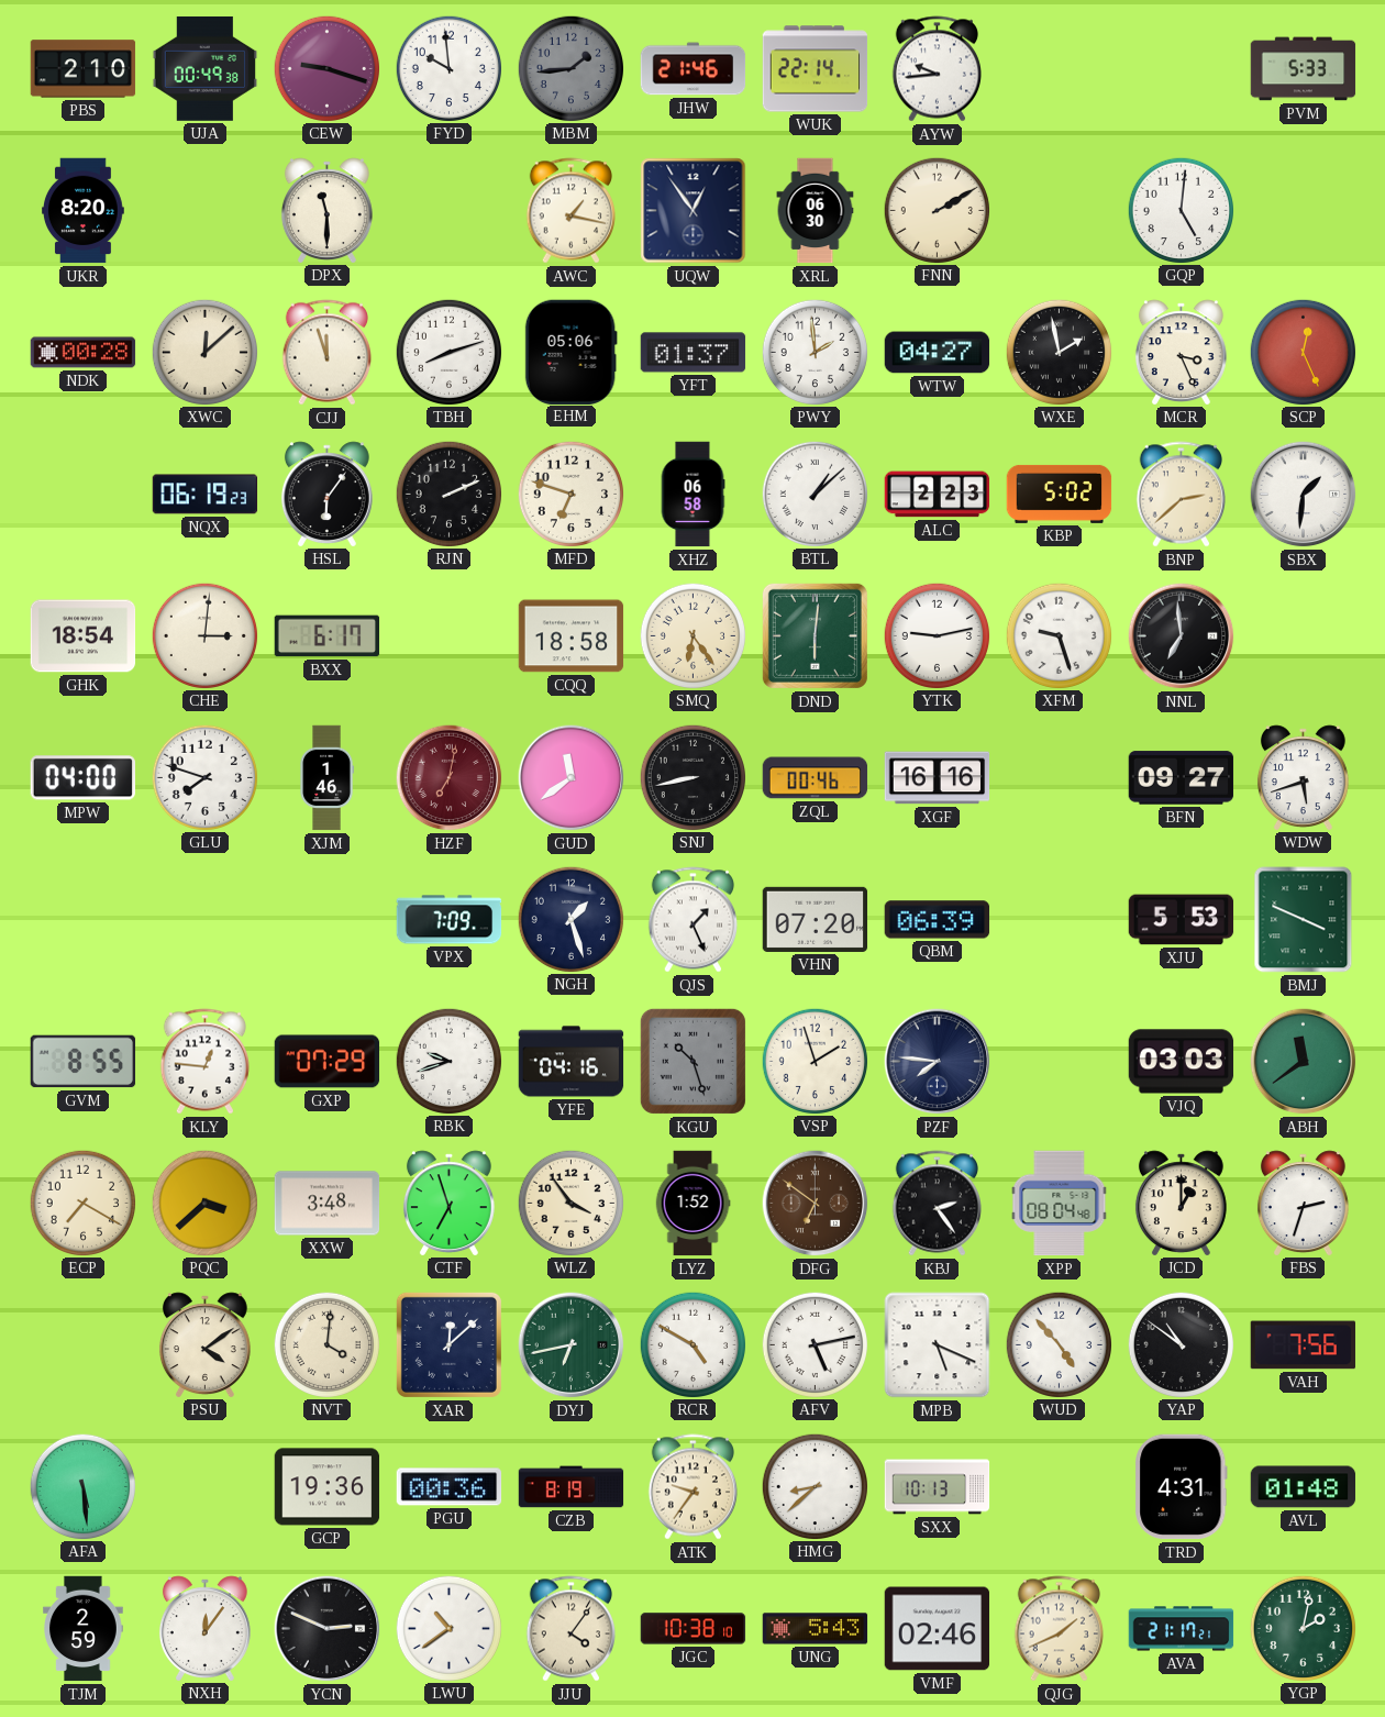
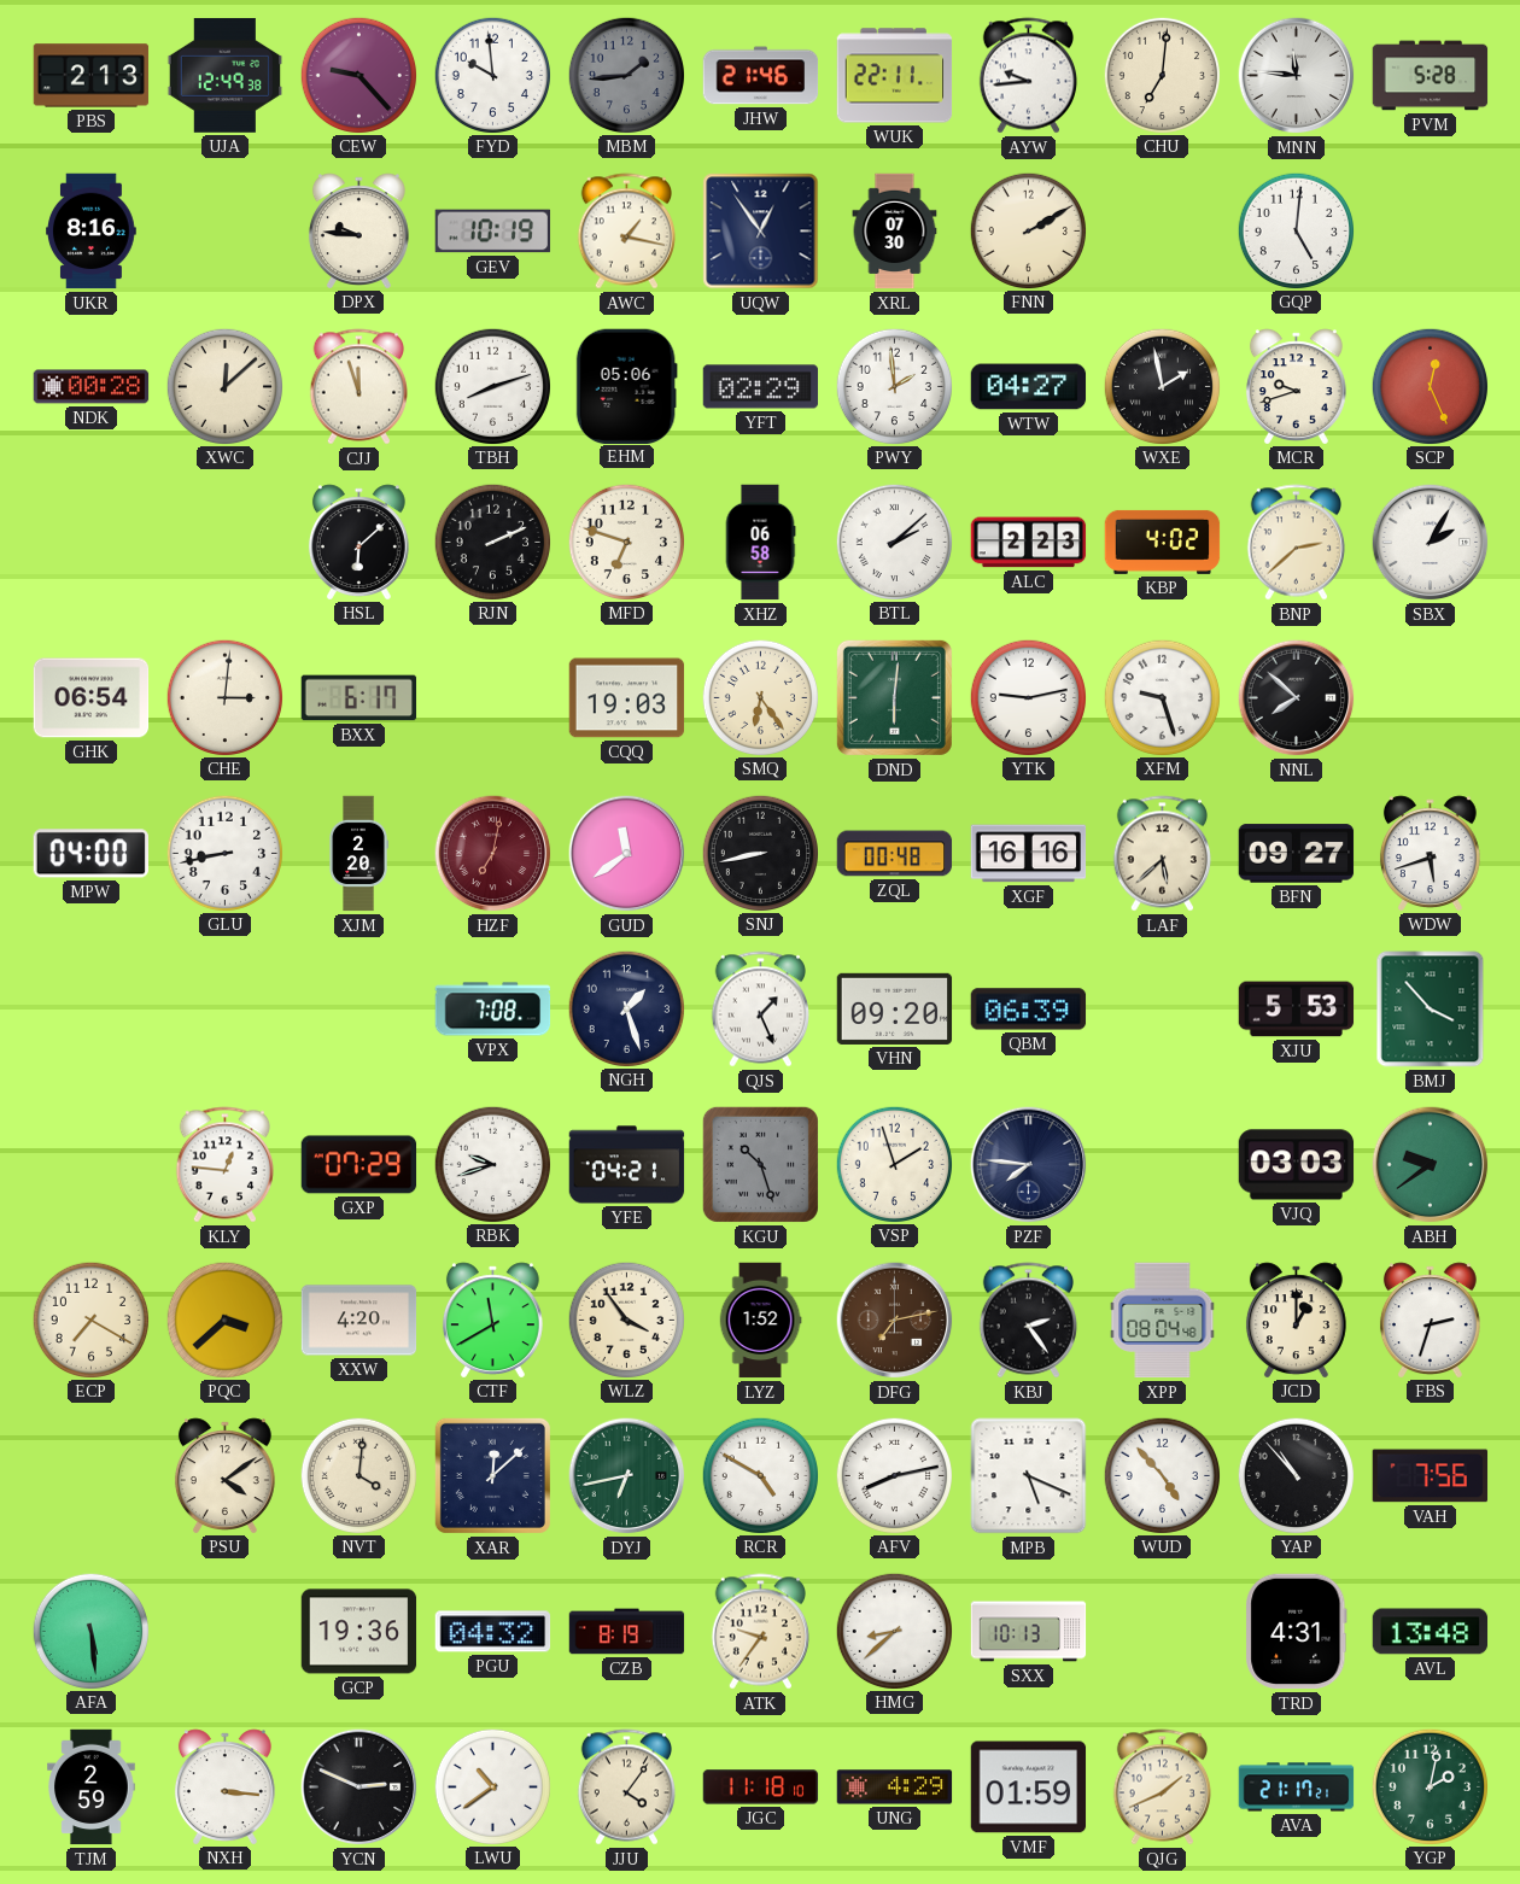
PBS: 2:10 -> 2:13 (92, 76)
UJA: 00:49 -> 12:49 (226, 75)
CEW: 9:18 -> 9:23 (358, 75)
WUK: 22:14 -> 22:11 (895, 76)
CHU: none -> 7:01 (1162, 75)
MNN: none -> 11:46 (1297, 76)
PVM: 5:33 -> 5:28 (1431, 76)
UKR: 8:20 -> 8:16 (92, 232)
DPX: 11:30 -> 9:46 (358, 230)
GEV: none -> 10:19 (493, 232)
XRL: 06:30 -> 07:30 (895, 232)
YFT: 01:37 -> 02:29 (761, 387)
MCR: 3:26 -> 9:42 (1296, 386)
NQX: 06:19 -> none (206, 495)
HSL: 6:06 -> 6:08 (358, 542)
BTL: 1:08 -> 2:08 (894, 542)
KBP: 5:02 -> 4:02 (1163, 542)
SBX: 1:31 -> 2:05 (1431, 543)
GHK: 18:54 -> 06:54 (92, 698)
CQQ: 18:58 -> 19:03 (627, 698)
NNL: 6:59 -> 7:52 (1297, 698)
GLU: 7:48 -> 8:43 (224, 853)
XJM: 1:46 -> 2:20 (358, 854)
ZQL: 00:46 -> 00:48 (895, 854)
LAF: none -> 5:38 (1162, 854)
VPX: 7:09 -> 7:08 (493, 1010)
VHN: 07:20 -> 09:20 (895, 1008)
BMJ: 3:49 -> 3:53 (1431, 1010)
GVM: 8:55 -> none (84, 1062)
YFE: 04:16 -> 04:21 (627, 1165)
ABH: 11:39 -> 9:39 (1431, 1165)
XXW: 3:48 -> 4:20 (359, 1321)
CTF: 6:57 -> 11:40 (492, 1320)
DFG: 6:51 -> 7:13 (895, 1321)
AFV: 5:13 -> 8:13 (894, 1475)
YAP: 10:51 -> 10:53 (1296, 1475)
PGU: 00:36 -> 04:32 (493, 1632)
AVL: 01:48 -> 13:48 (1431, 1632)
NXH: 12:06 -> 3:16 (224, 1786)
JGC: 10:38 -> 11:18 (761, 1788)
UNG: 5:43 -> 4:29 (895, 1788)
VMF: 02:46 -> 01:59 (1029, 1788)
